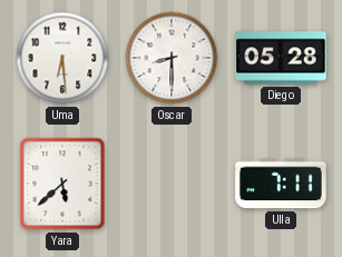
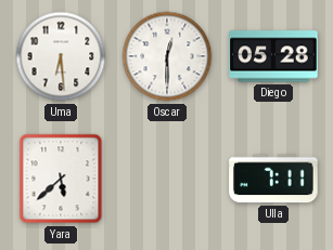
Oscar: 8:30 -> 12:30 (167, 56)
